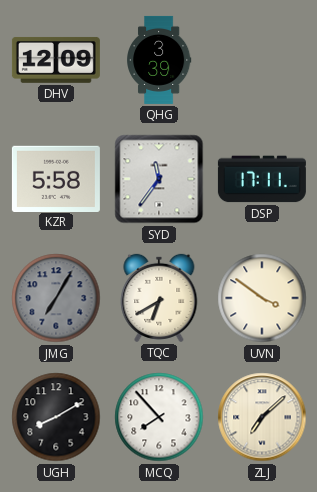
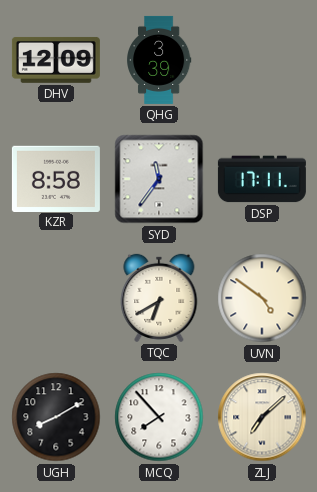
KZR: 5:58 -> 8:58 (56, 178)
JMG: 7:05 -> none (56, 298)
UVN: 3:51 -> 4:51 (262, 298)
